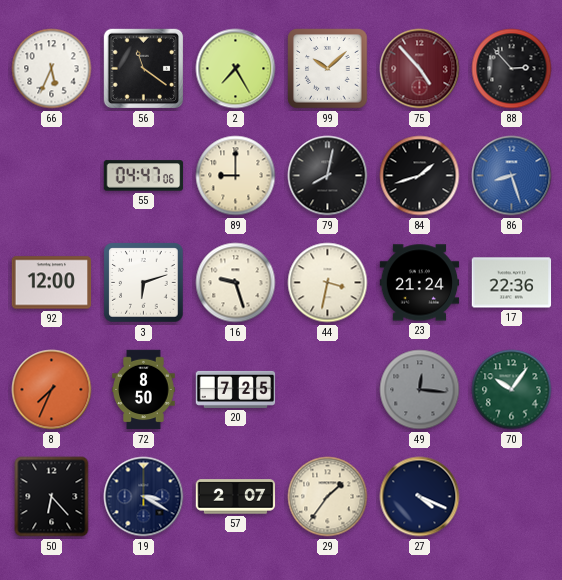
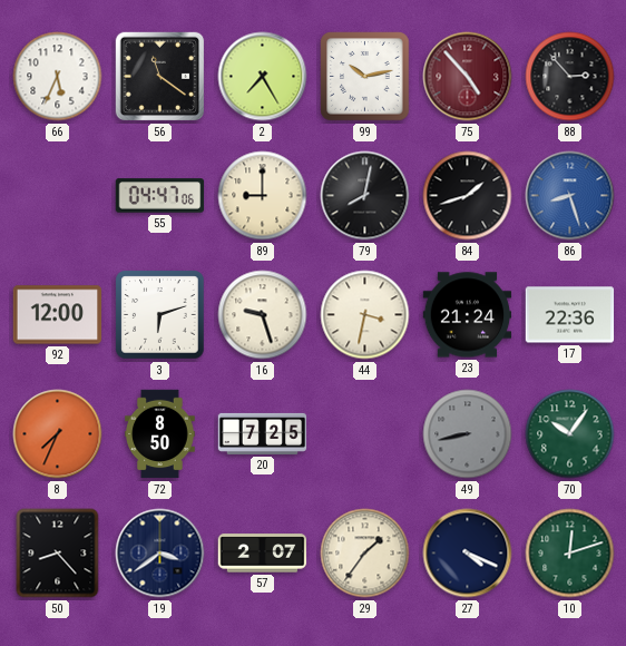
99: 10:08 -> 10:13 (365, 77)
49: 12:16 -> 8:43 (468, 434)
50: 6:23 -> 8:23 (58, 554)
19: 3:20 -> 3:39 (160, 554)
10: none -> 12:12 (570, 554)
